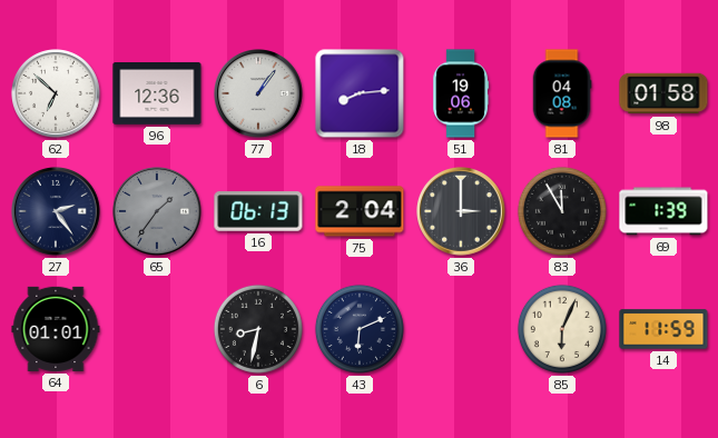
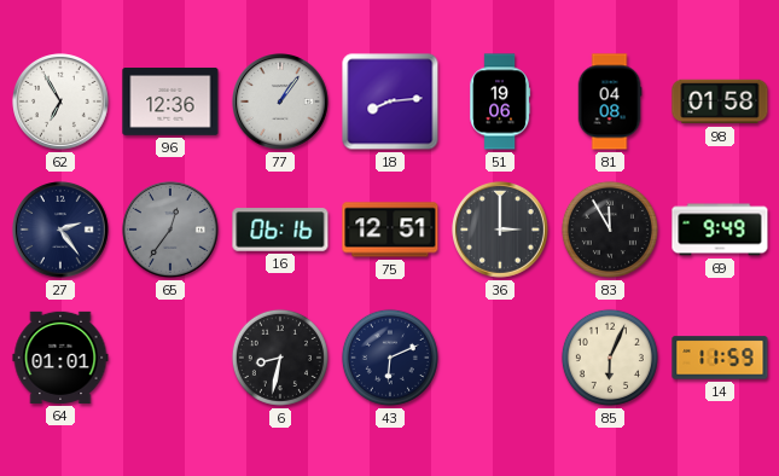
62: 6:52 -> 6:55 (62, 103)
65: 1:36 -> 12:36 (172, 231)
16: 06:13 -> 06:16 (280, 230)
75: 2:04 -> 12:51 (390, 230)
69: 1:39 -> 9:49 (720, 230)
